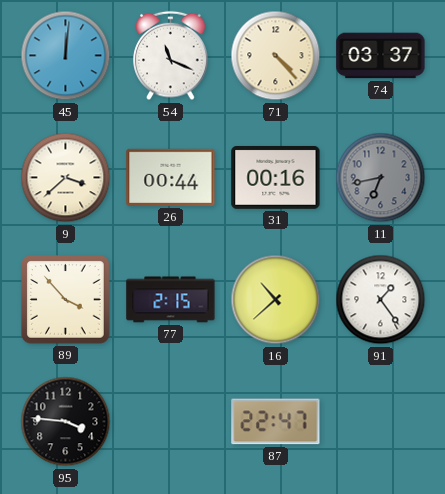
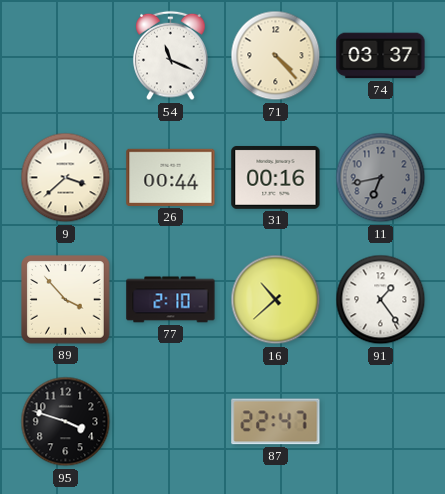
45: 12:01 -> none (66, 56)
77: 2:15 -> 2:10 (171, 300)
95: 3:46 -> 3:48 (66, 422)
